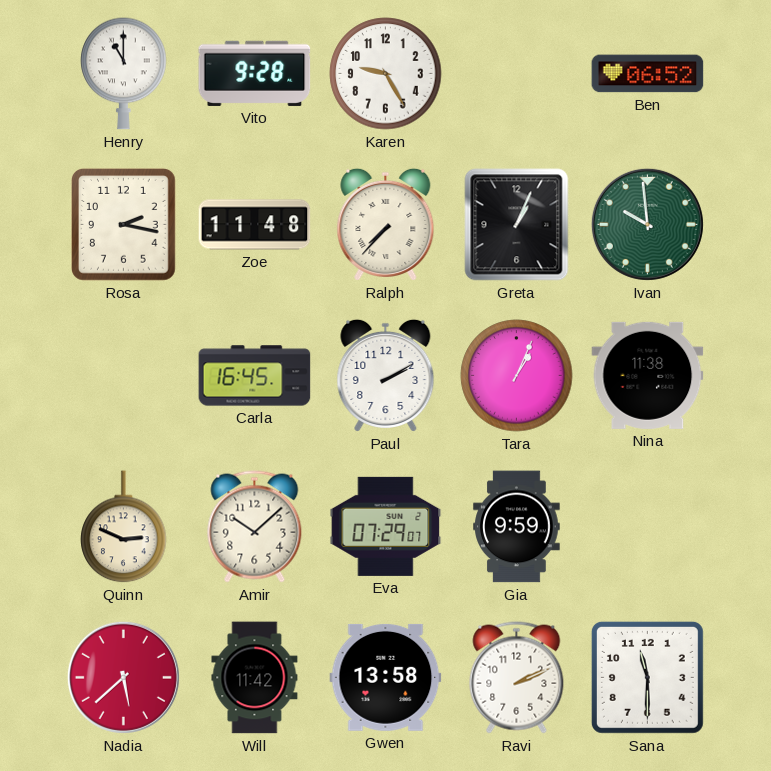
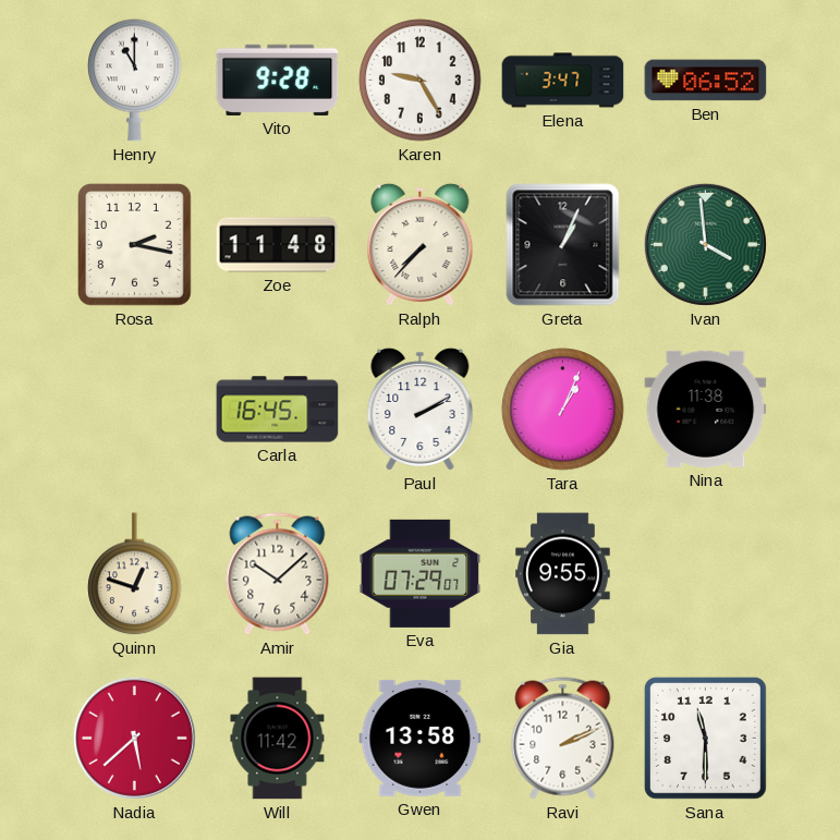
Elena: none -> 3:47 (563, 81)
Ivan: 9:59 -> 3:59 (705, 244)
Quinn: 2:49 -> 12:48 (135, 574)
Gia: 9:59 -> 9:55 (563, 574)
